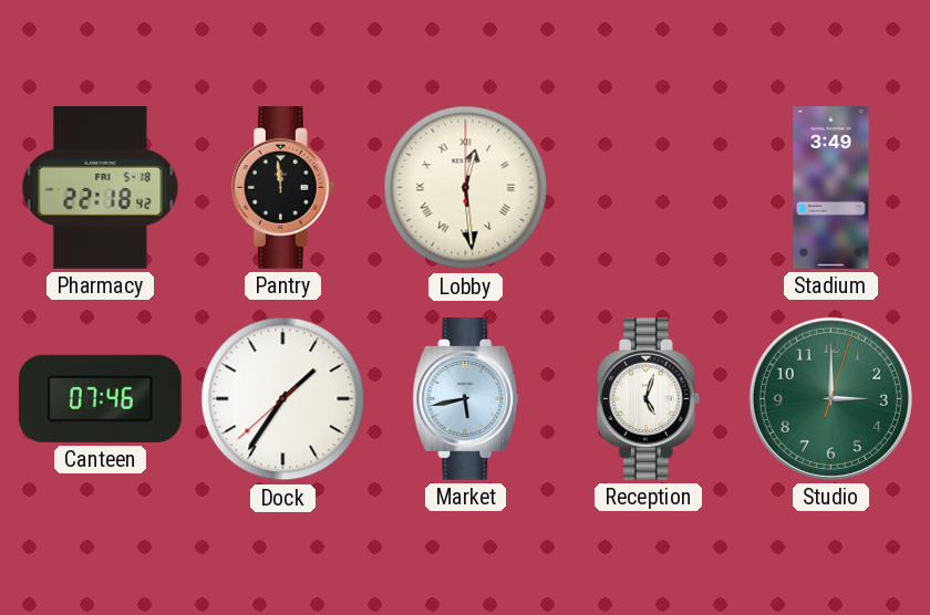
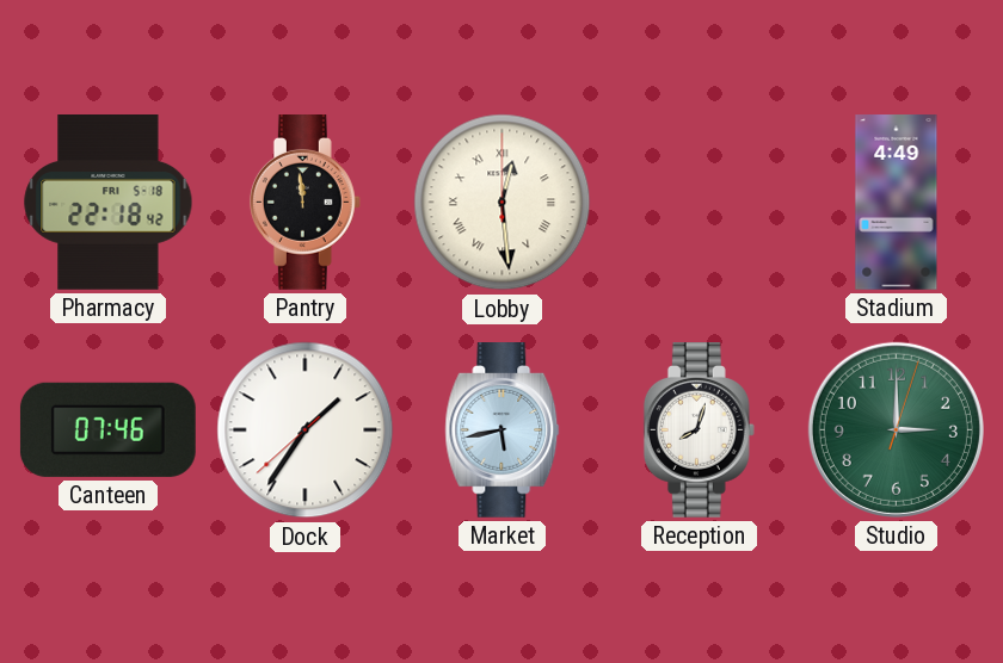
Stadium: 3:49 -> 4:49 (897, 203)
Reception: 5:03 -> 8:03 (699, 430)
